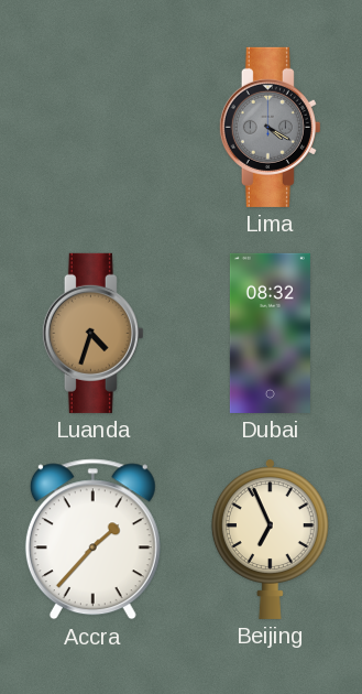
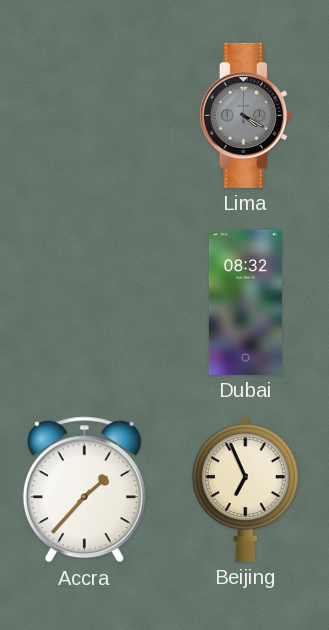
Luanda: 4:33 -> none (92, 333)
